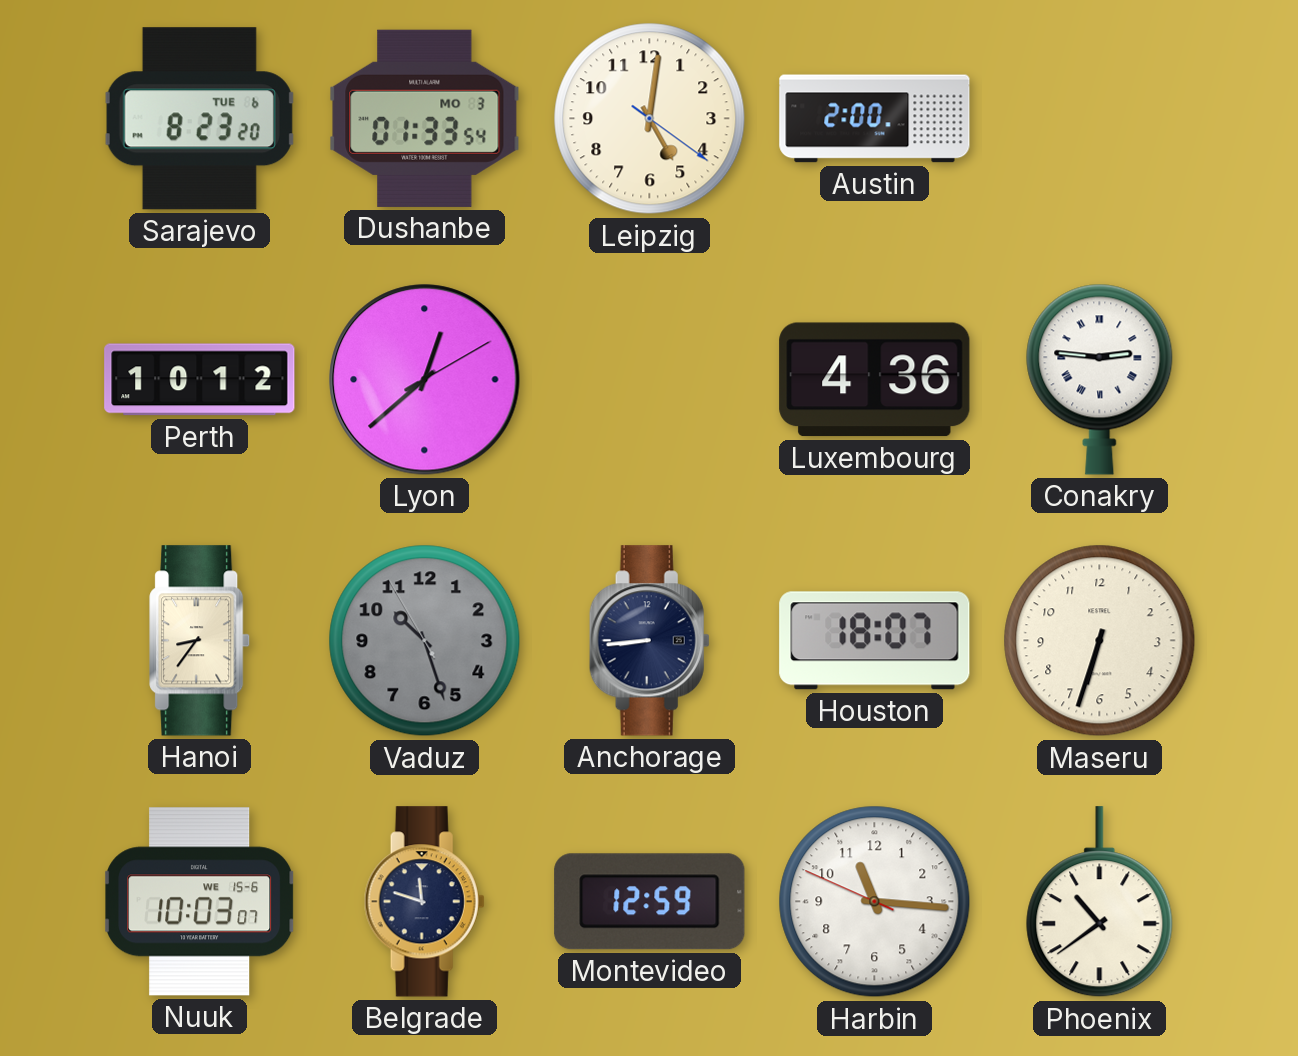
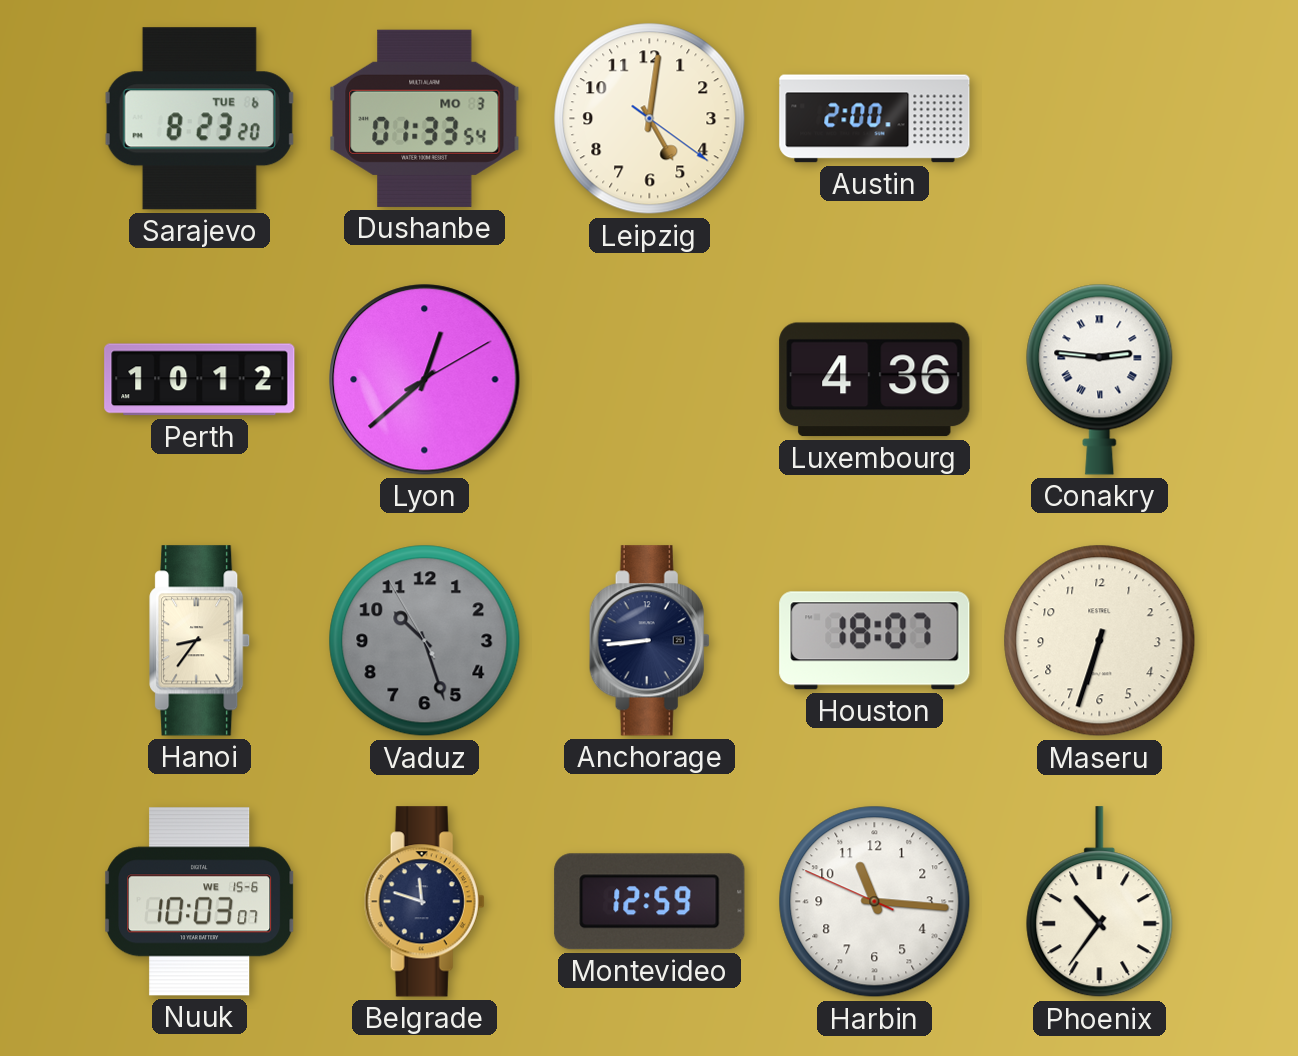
Phoenix: 10:39 -> 10:36 (1100, 902)
